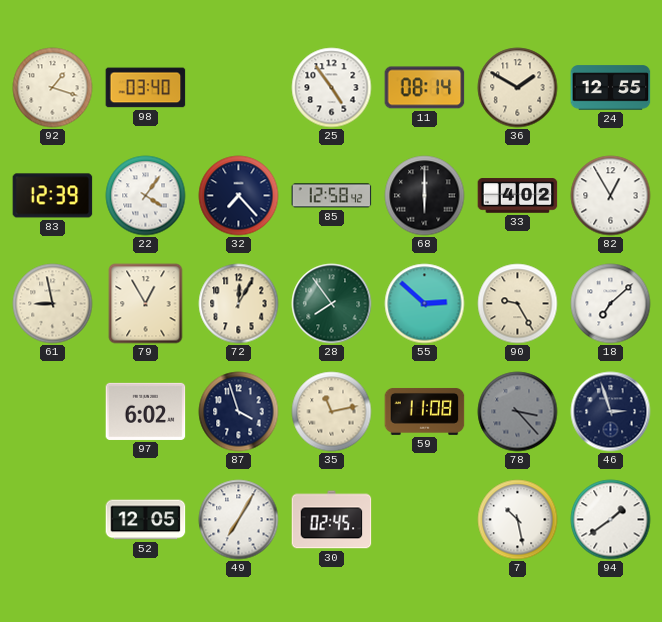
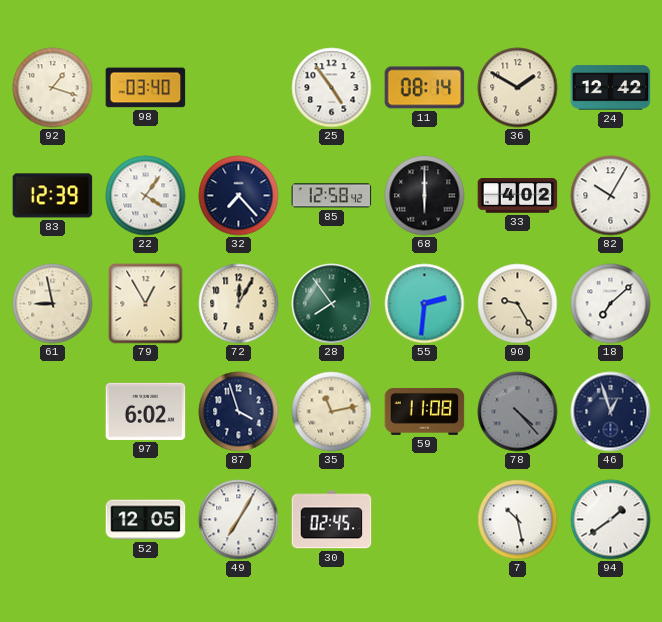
24: 12:55 -> 12:42 (611, 88)
82: 12:55 -> 10:05 (611, 196)
55: 2:52 -> 2:31 (425, 304)
78: 3:23 -> 4:23 (518, 412)
46: 2:57 -> 12:57 (611, 412)
